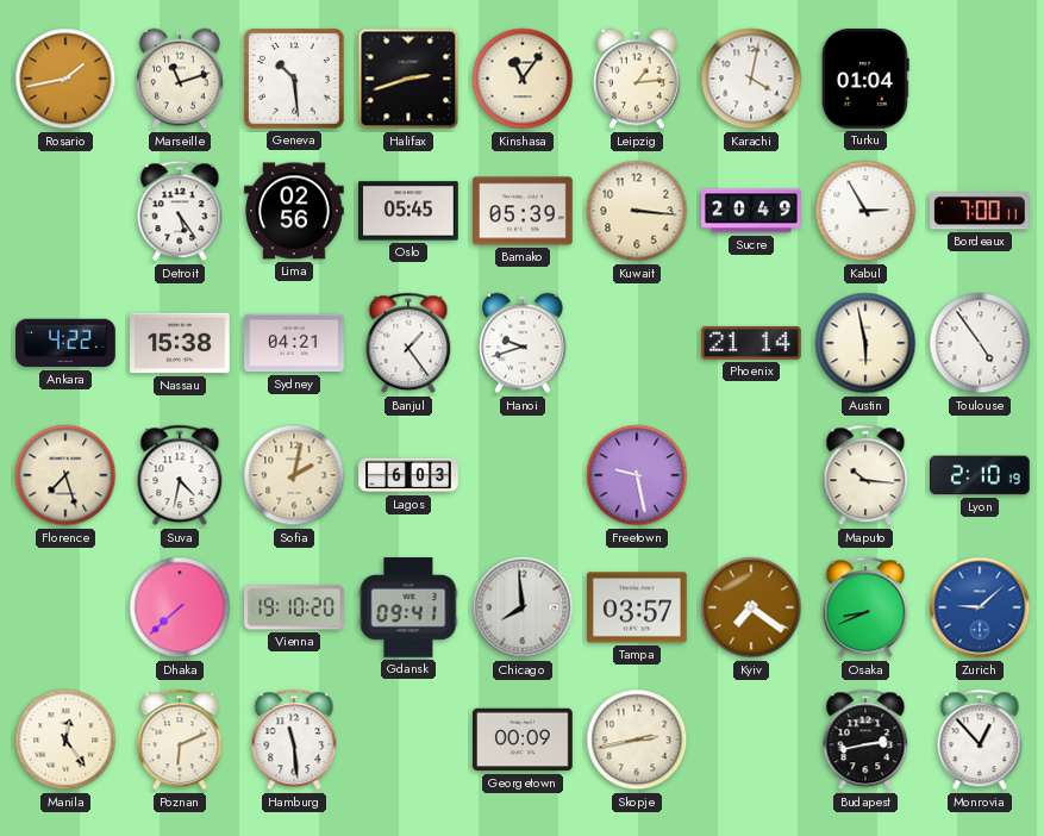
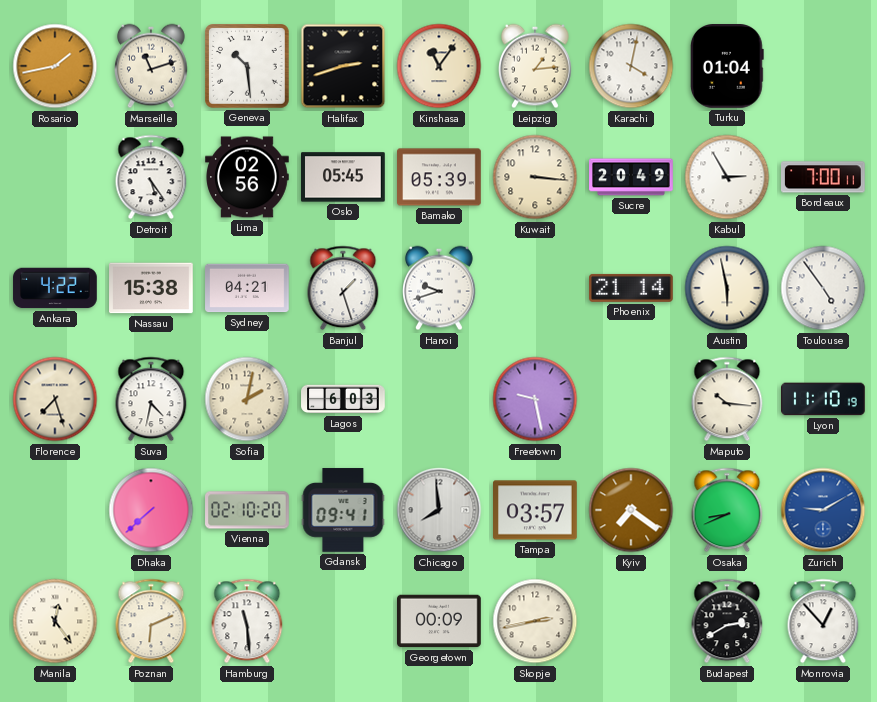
Banjul: 1:24 -> 1:27 (343, 288)
Lyon: 2:10 -> 11:10 (823, 399)
Vienna: 19:10 -> 02:10 (247, 510)
Zurich: 9:08 -> 9:10 (823, 510)
Budapest: 2:43 -> 2:40 (727, 621)
